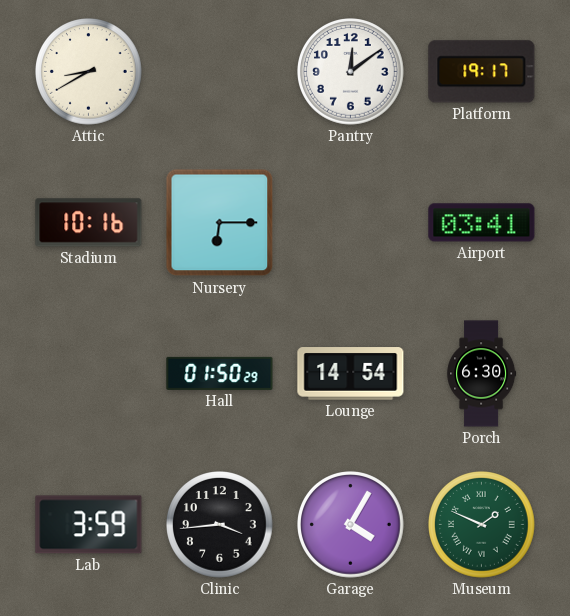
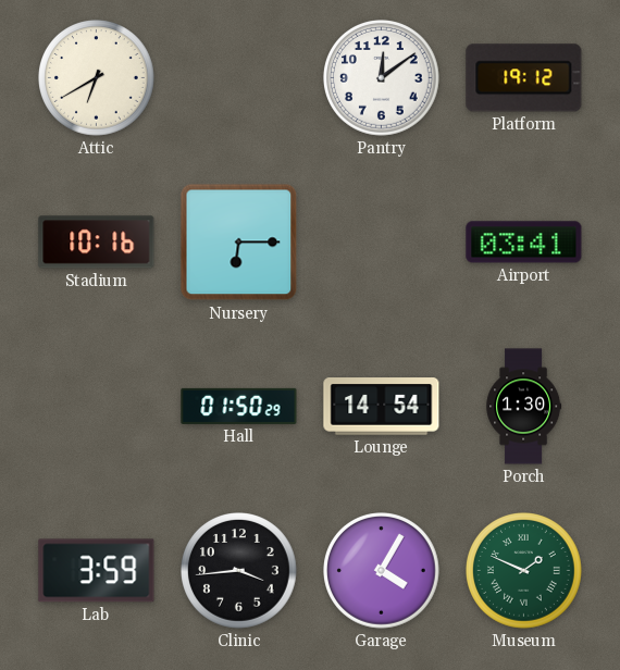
Attic: 8:40 -> 6:40 (97, 78)
Platform: 19:17 -> 19:12 (524, 78)
Porch: 6:30 -> 1:30 (524, 407)
